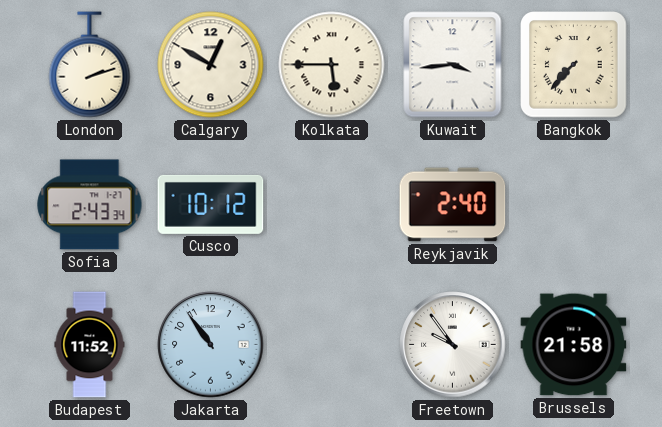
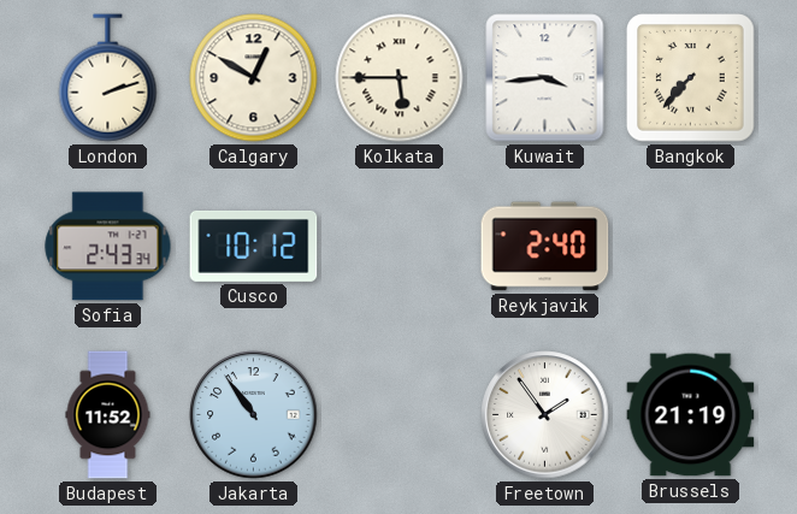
Freetown: 9:54 -> 1:54 (545, 415)
Brussels: 21:58 -> 21:19 (691, 415)
